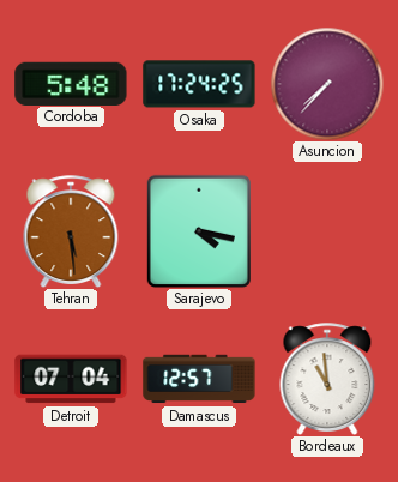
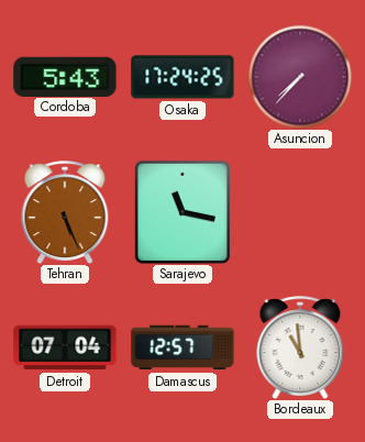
Cordoba: 5:48 -> 5:43 (65, 76)
Tehran: 5:29 -> 5:26 (65, 212)
Sarajevo: 4:17 -> 11:17 (182, 211)
